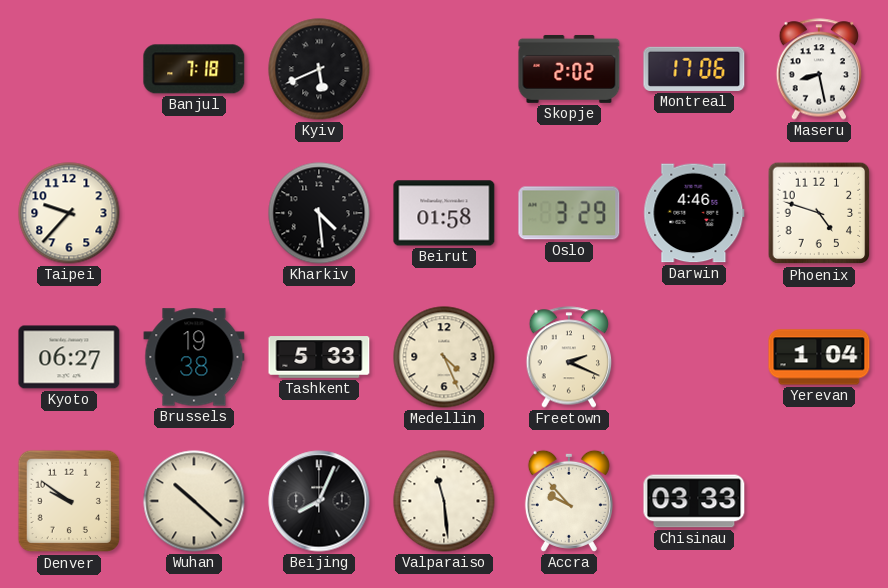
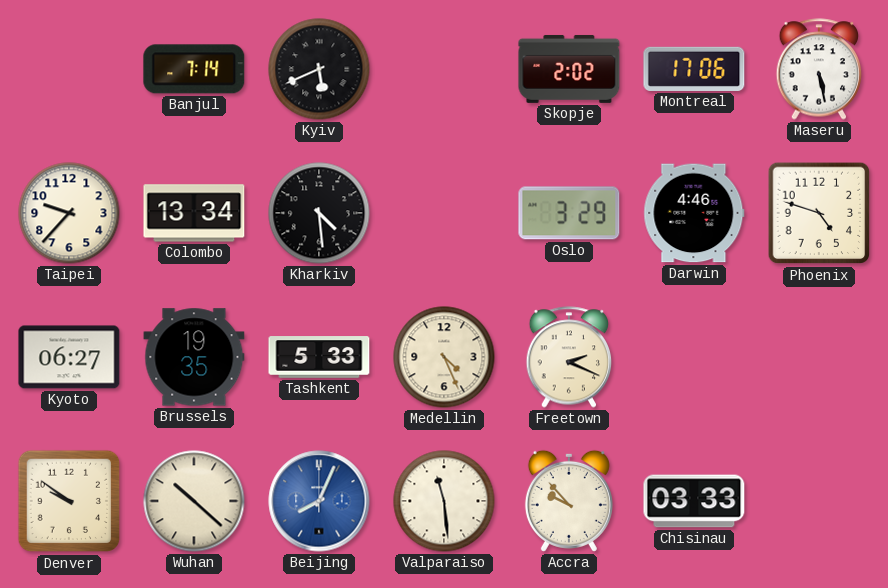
Banjul: 7:18 -> 7:14 (194, 69)
Maseru: 8:28 -> 5:28 (819, 69)
Colombo: none -> 13:34 (194, 213)
Beirut: 01:58 -> none (444, 213)
Brussels: 19:38 -> 19:35 (194, 357)
Yerevan: 1:04 -> none (819, 357)
Beijing dial: black -> blue (319, 501)
